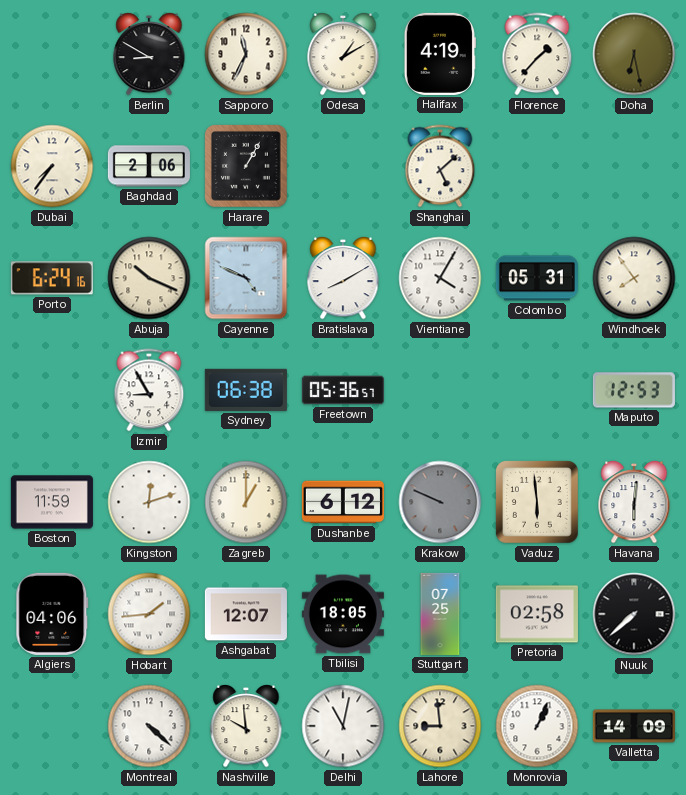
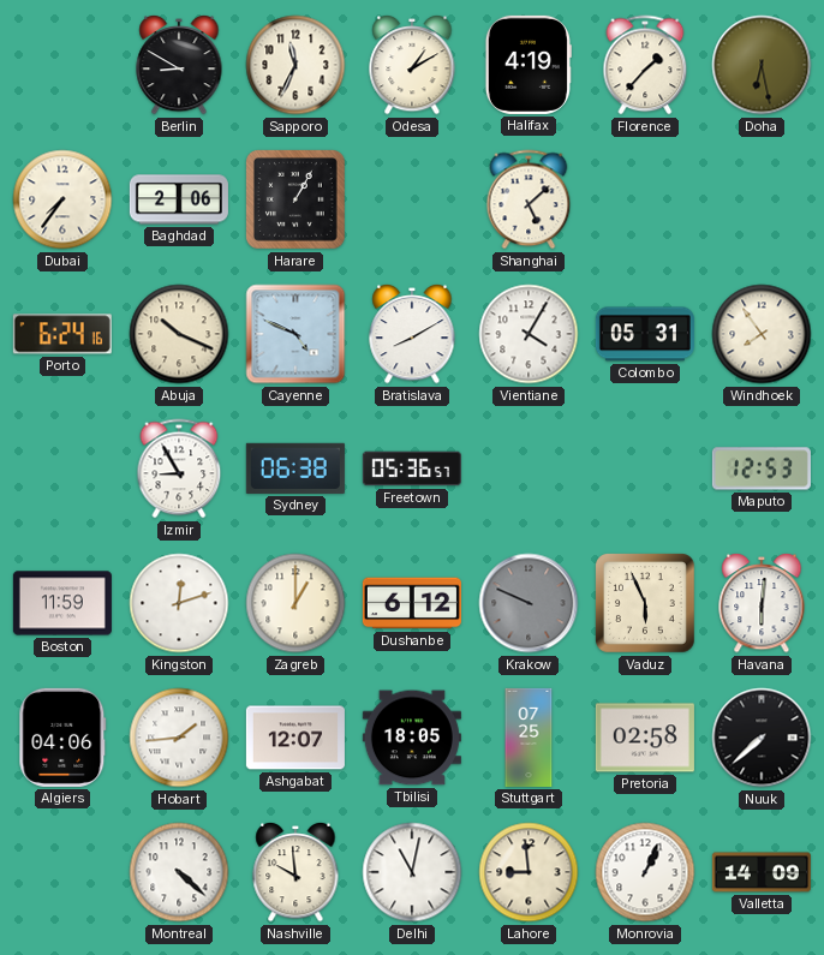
Vaduz: 5:59 -> 5:56 (646, 604)
